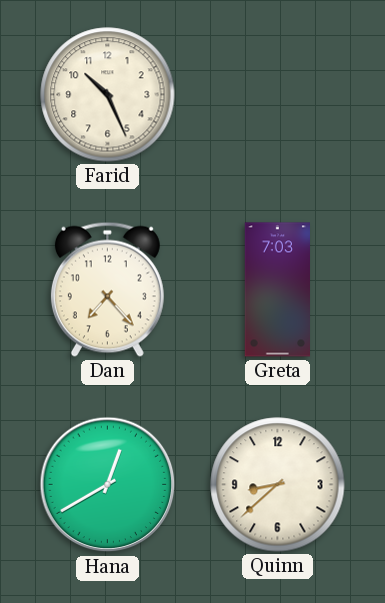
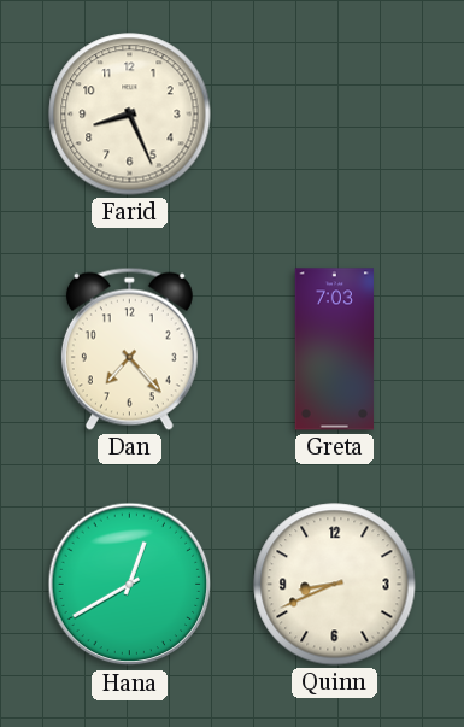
Farid: 10:26 -> 8:26 (130, 115)
Quinn: 8:38 -> 8:41 (335, 585)
